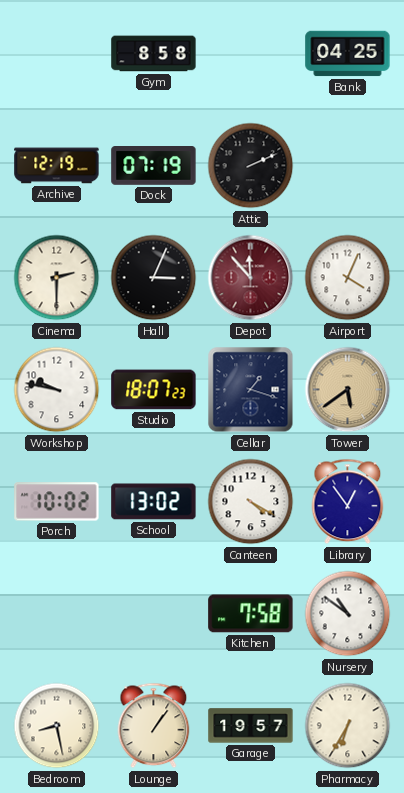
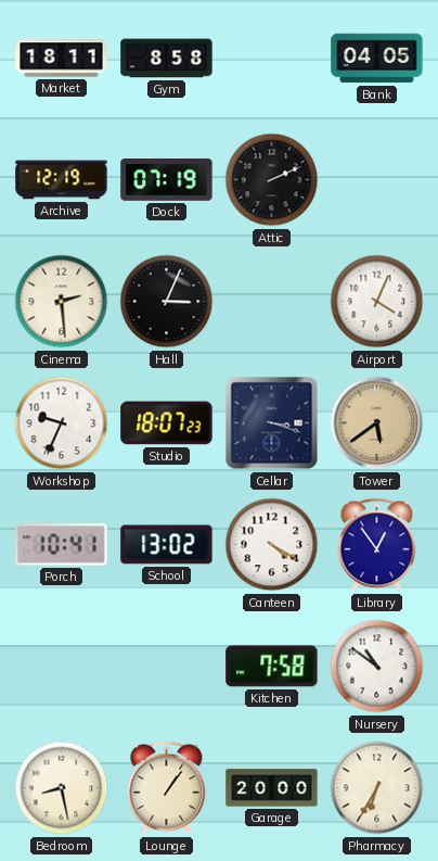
Market: none -> 18:11 (62, 59)
Bank: 04:25 -> 04:05 (377, 59)
Cinema: 2:30 -> 2:29 (62, 302)
Depot: 11:53 -> none (251, 278)
Workshop: 9:47 -> 9:34 (62, 423)
Cellar: 1:18 -> 3:18 (272, 423)
Porch: 10:02 -> 10:41 (62, 545)
Garage: 19:57 -> 20:00 (272, 788)
